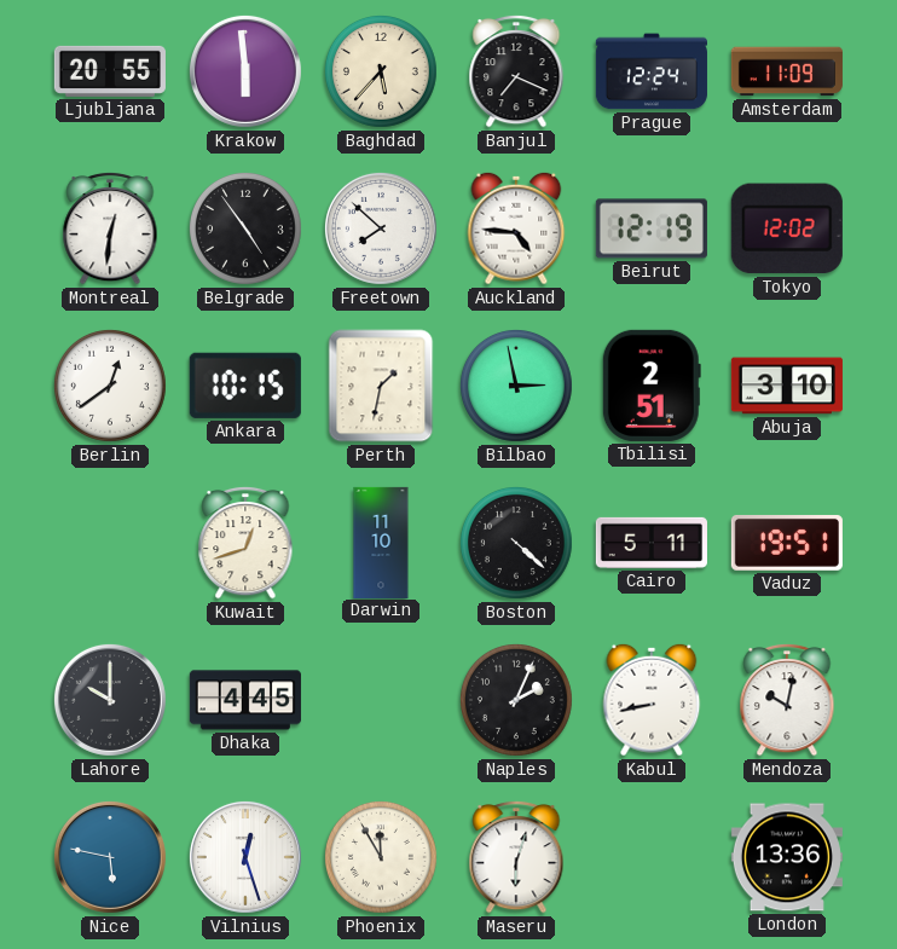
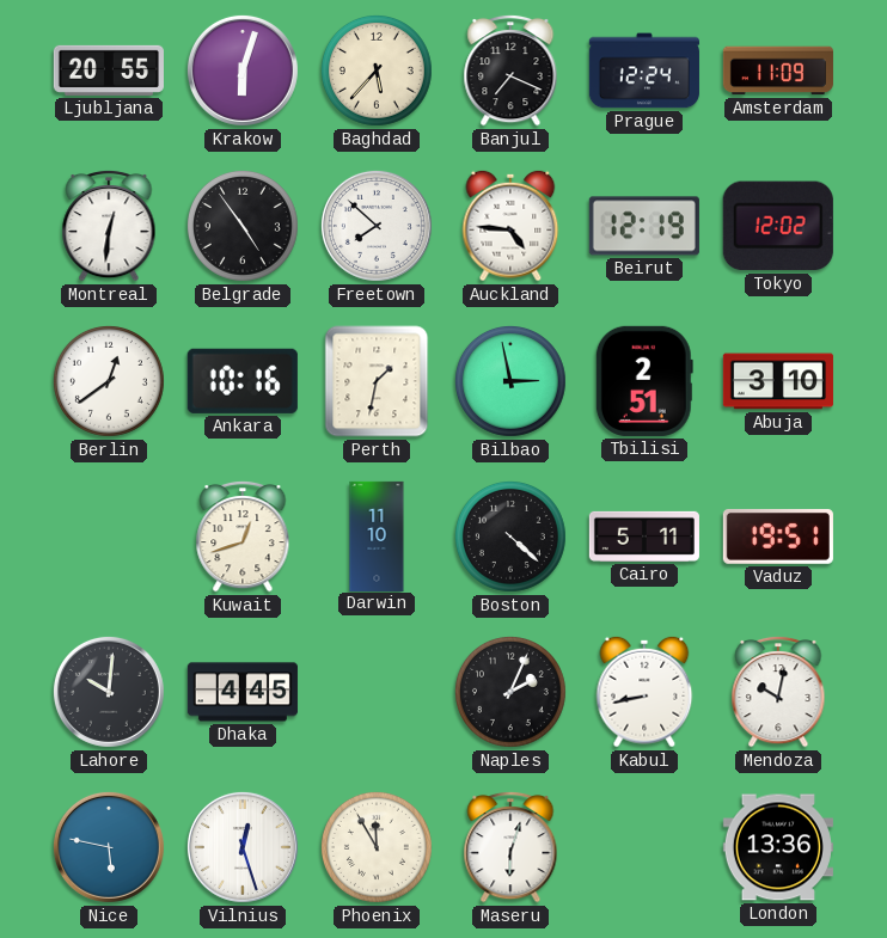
Krakow: 5:59 -> 6:03 (243, 70)
Ankara: 10:15 -> 10:16 (243, 381)
Lahore: 10:00 -> 10:01 (109, 692)
